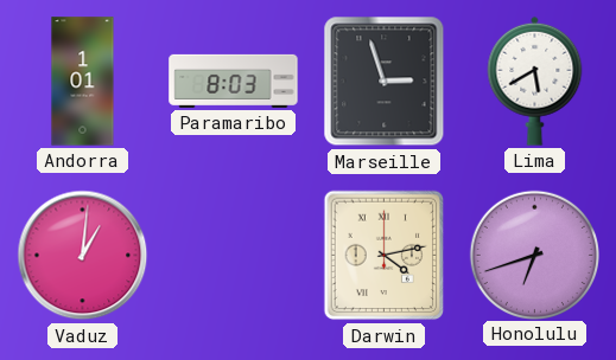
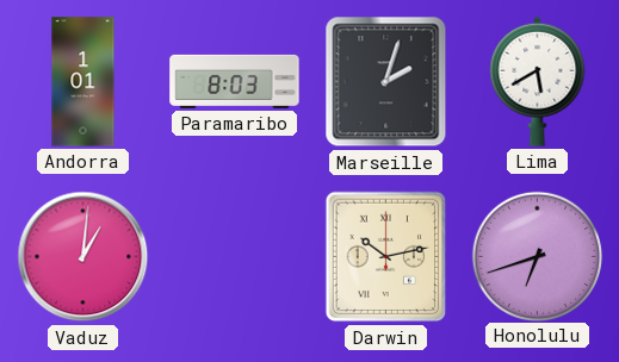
Marseille: 2:57 -> 2:03 (386, 82)
Darwin: 4:13 -> 10:13 (386, 257)
